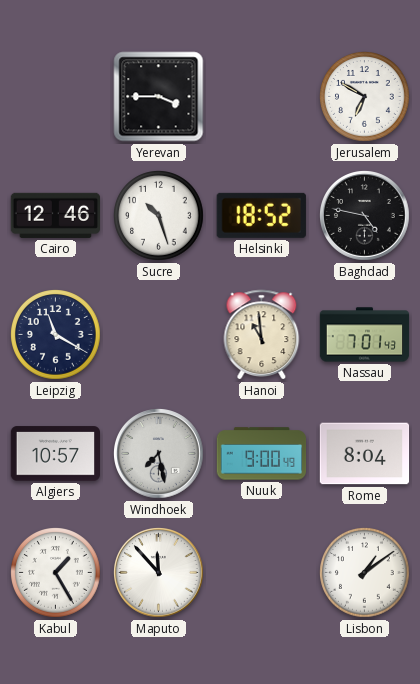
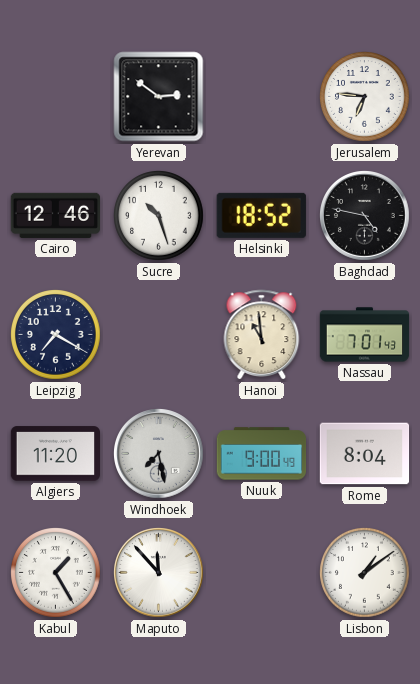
Yerevan: 3:45 -> 2:51 (159, 97)
Jerusalem: 6:50 -> 6:46 (365, 97)
Leipzig: 11:20 -> 7:20 (56, 335)
Algiers: 10:57 -> 11:20 (56, 454)
